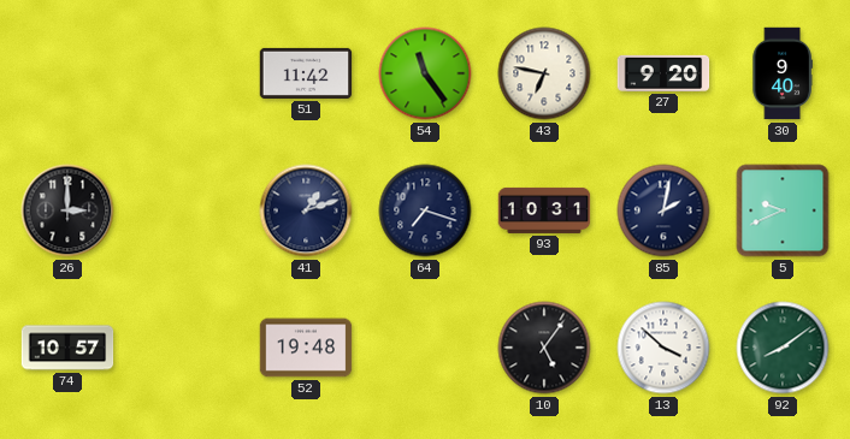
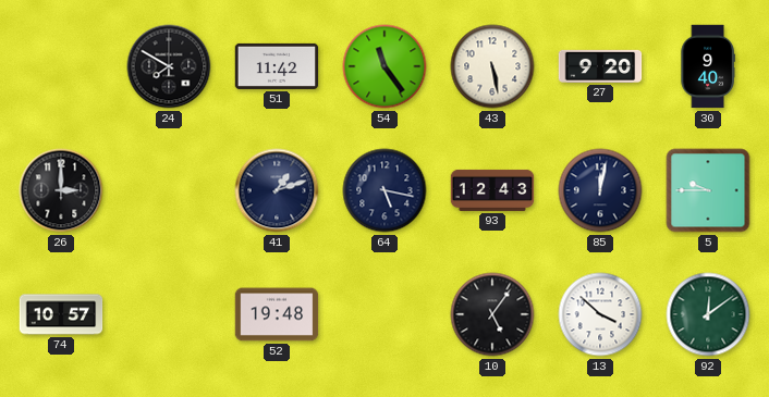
24: none -> 7:50 (169, 66)
43: 6:47 -> 5:28 (492, 66)
64: 7:18 -> 5:17 (384, 190)
93: 10:31 -> 12:43 (492, 190)
85: 2:02 -> 12:02 (600, 190)
5: 9:41 -> 9:45 (708, 190)
92: 8:09 -> 12:09 (708, 314)
